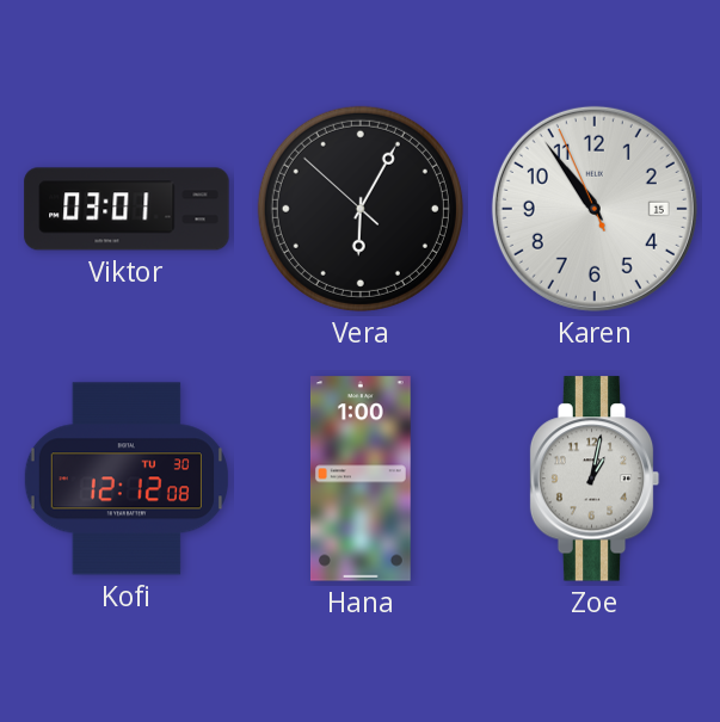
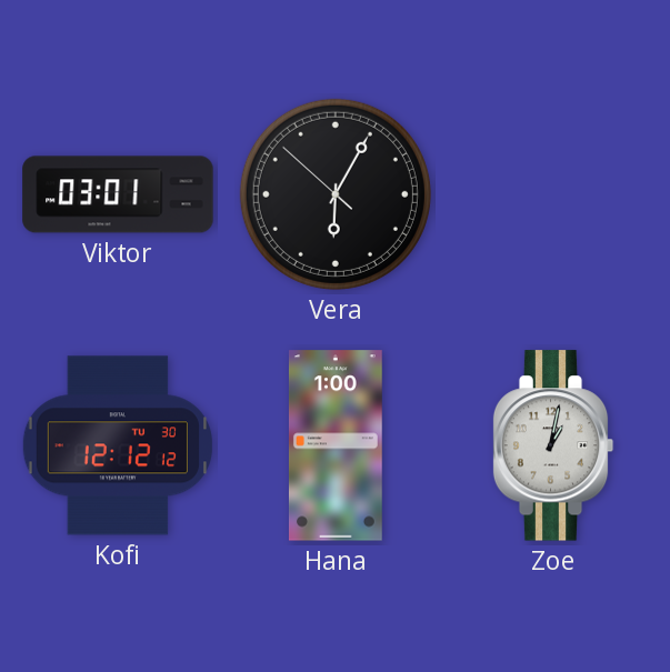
Karen: 10:53 -> none (595, 209)
Kofi: 12:12:08 -> 12:12:12 (118, 445)
